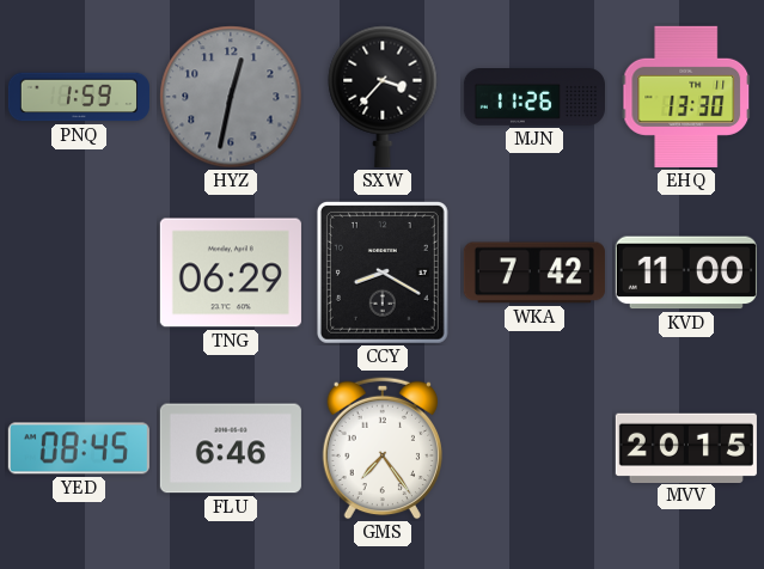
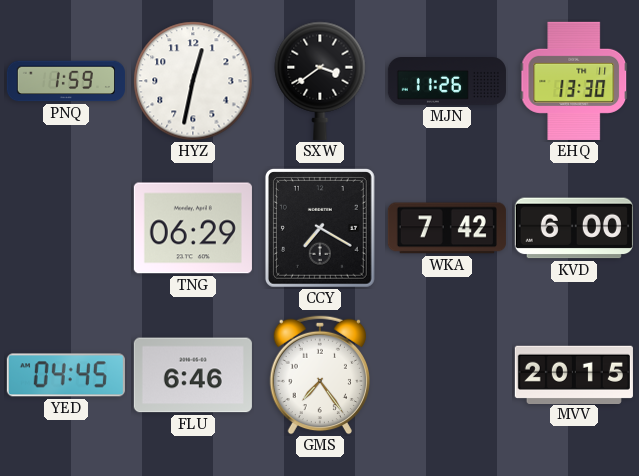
HYZ dial: grey -> white (193, 81)
SXW: 3:37 -> 3:39 (320, 81)
CCY: 8:20 -> 7:20 (320, 228)
KVD: 11:00 -> 6:00 (574, 228)
YED: 08:45 -> 04:45 (66, 375)
